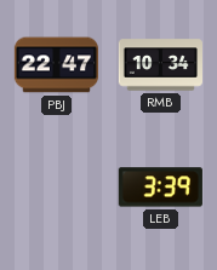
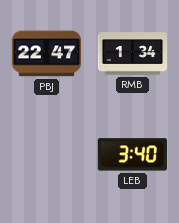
RMB: 10:34 -> 1:34 (132, 54)
LEB: 3:39 -> 3:40 (132, 155)
